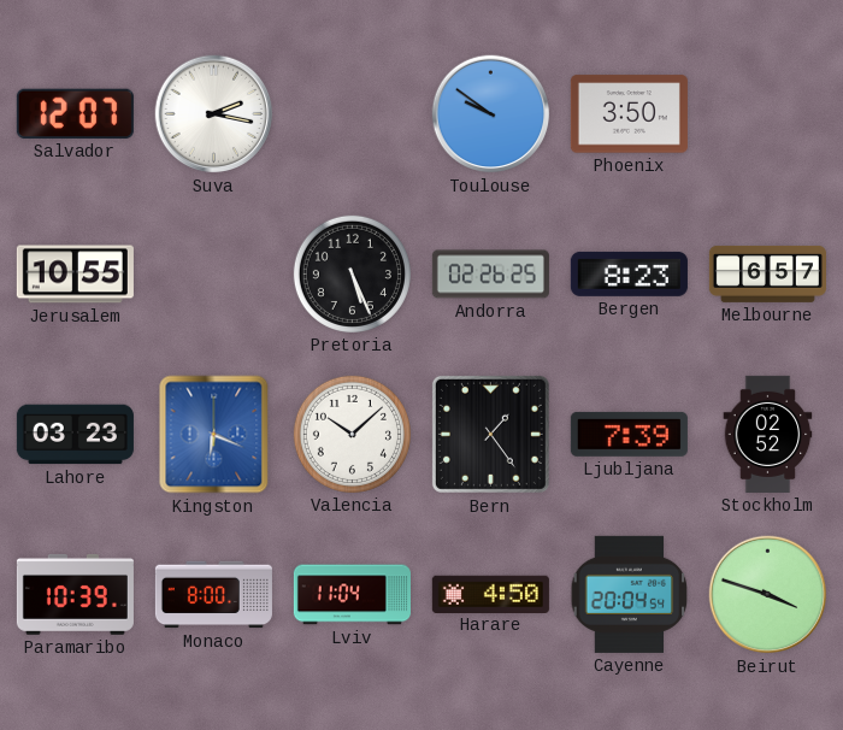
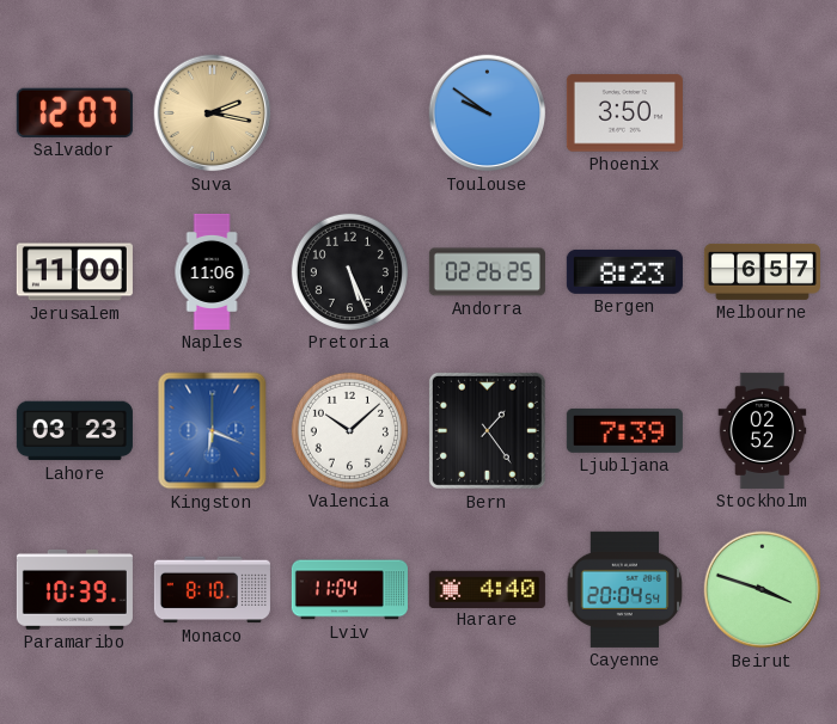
Suva dial: white -> champagne (213, 113)
Jerusalem: 10:55 -> 11:00 (74, 272)
Naples: none -> 11:06 (212, 271)
Monaco: 8:00 -> 8:10 (212, 590)
Harare: 4:50 -> 4:40 (487, 589)
